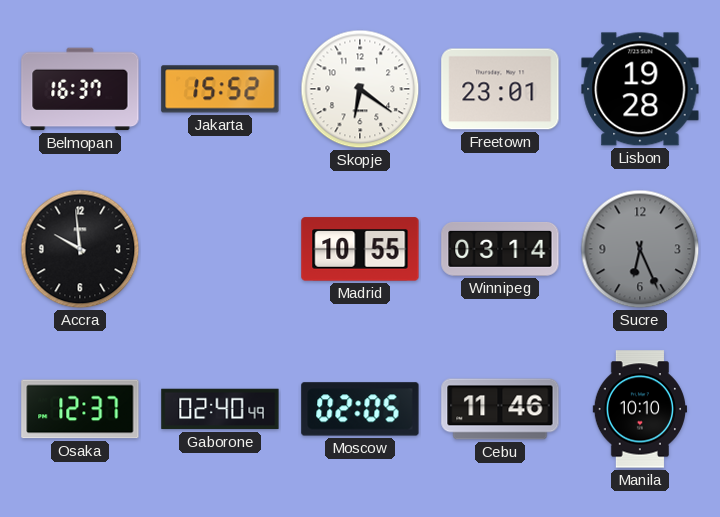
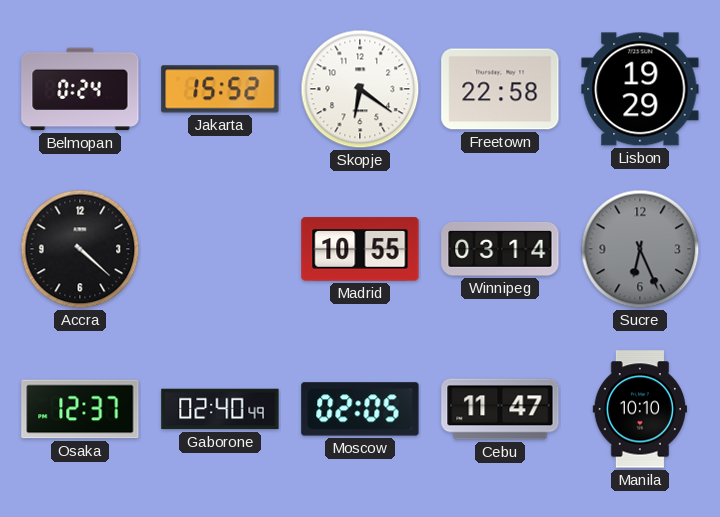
Belmopan: 16:37 -> 0:24 (80, 89)
Freetown: 23:01 -> 22:58 (500, 89)
Lisbon: 19:28 -> 19:29 (640, 89)
Accra: 9:59 -> 4:22 (80, 249)
Cebu: 11:46 -> 11:47 (500, 409)
